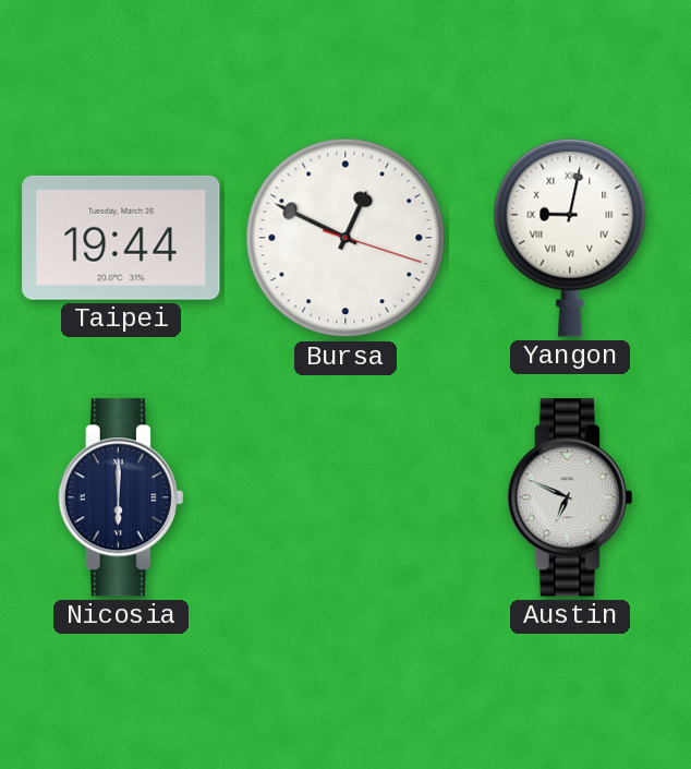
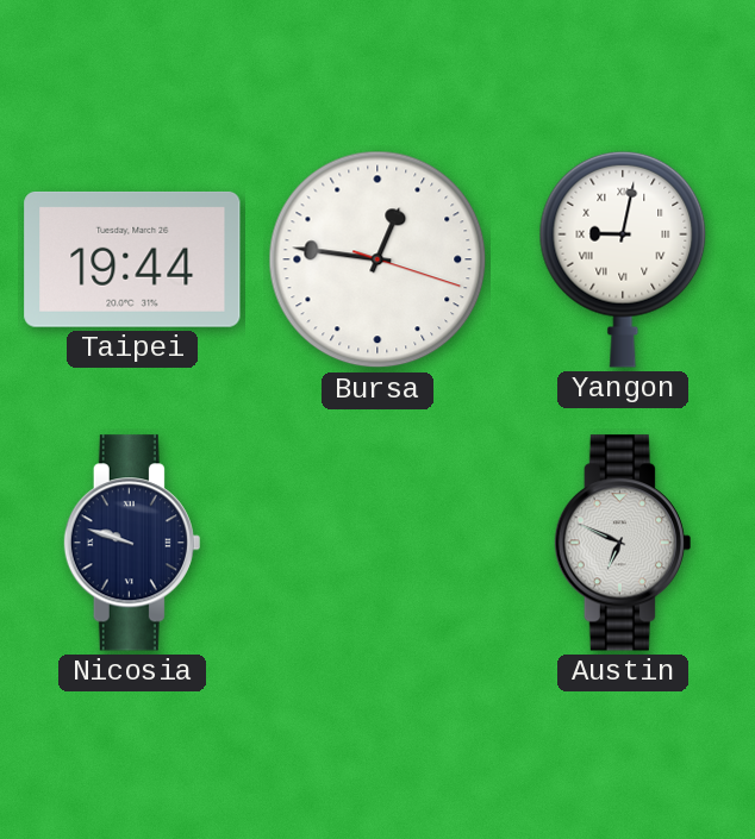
Bursa: 12:49 -> 12:46 (377, 259)
Nicosia: 6:00 -> 9:48 (132, 543)
